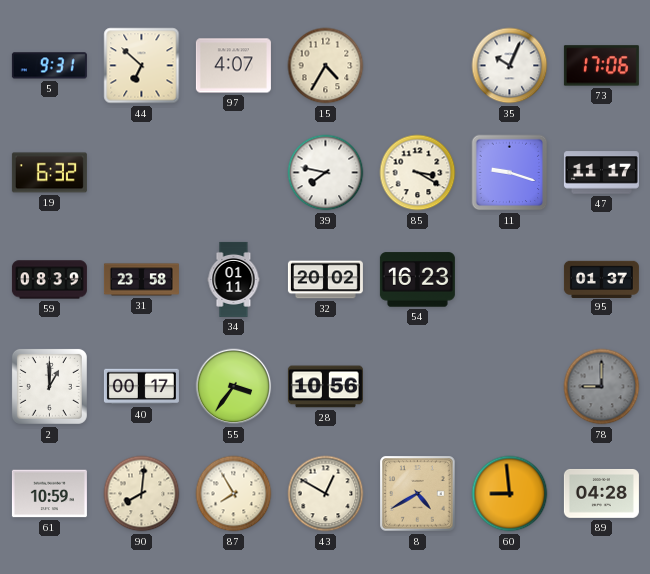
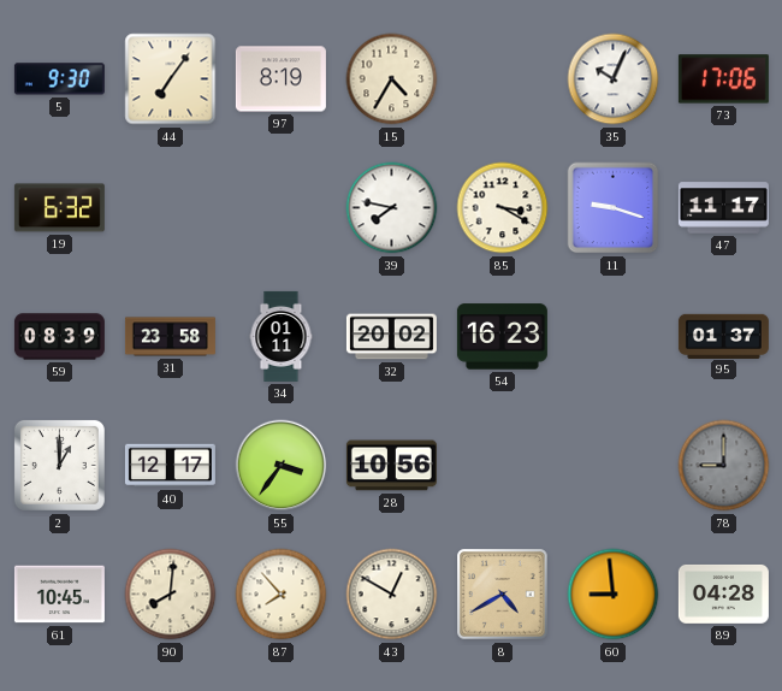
5: 9:31 -> 9:30 (59, 79)
44: 6:52 -> 7:06 (171, 79)
97: 4:07 -> 8:19 (280, 79)
40: 00:17 -> 12:17 (170, 466)
61: 10:59 -> 10:45 (59, 595)
87: 7:55 -> 7:53 (282, 595)
